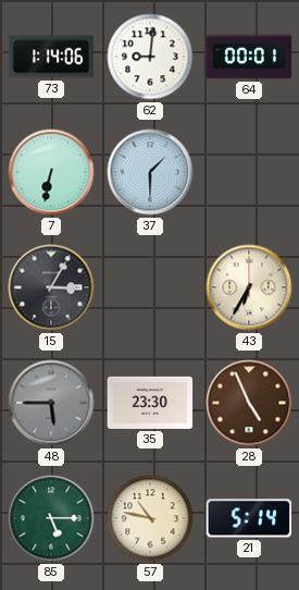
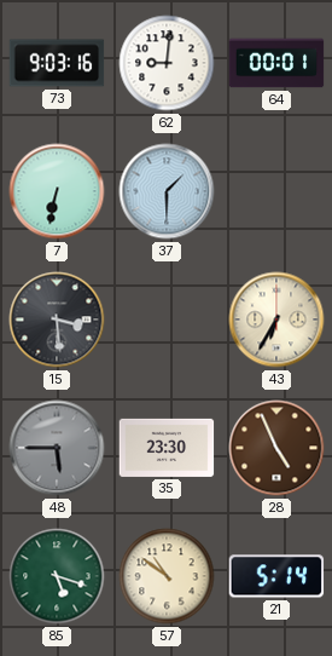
73: 1:14 -> 9:03 (57, 63)
15: 3:05 -> 3:29 (57, 320)
85: 5:15 -> 5:18 (57, 576)
57: 10:47 -> 10:51 (167, 576)
